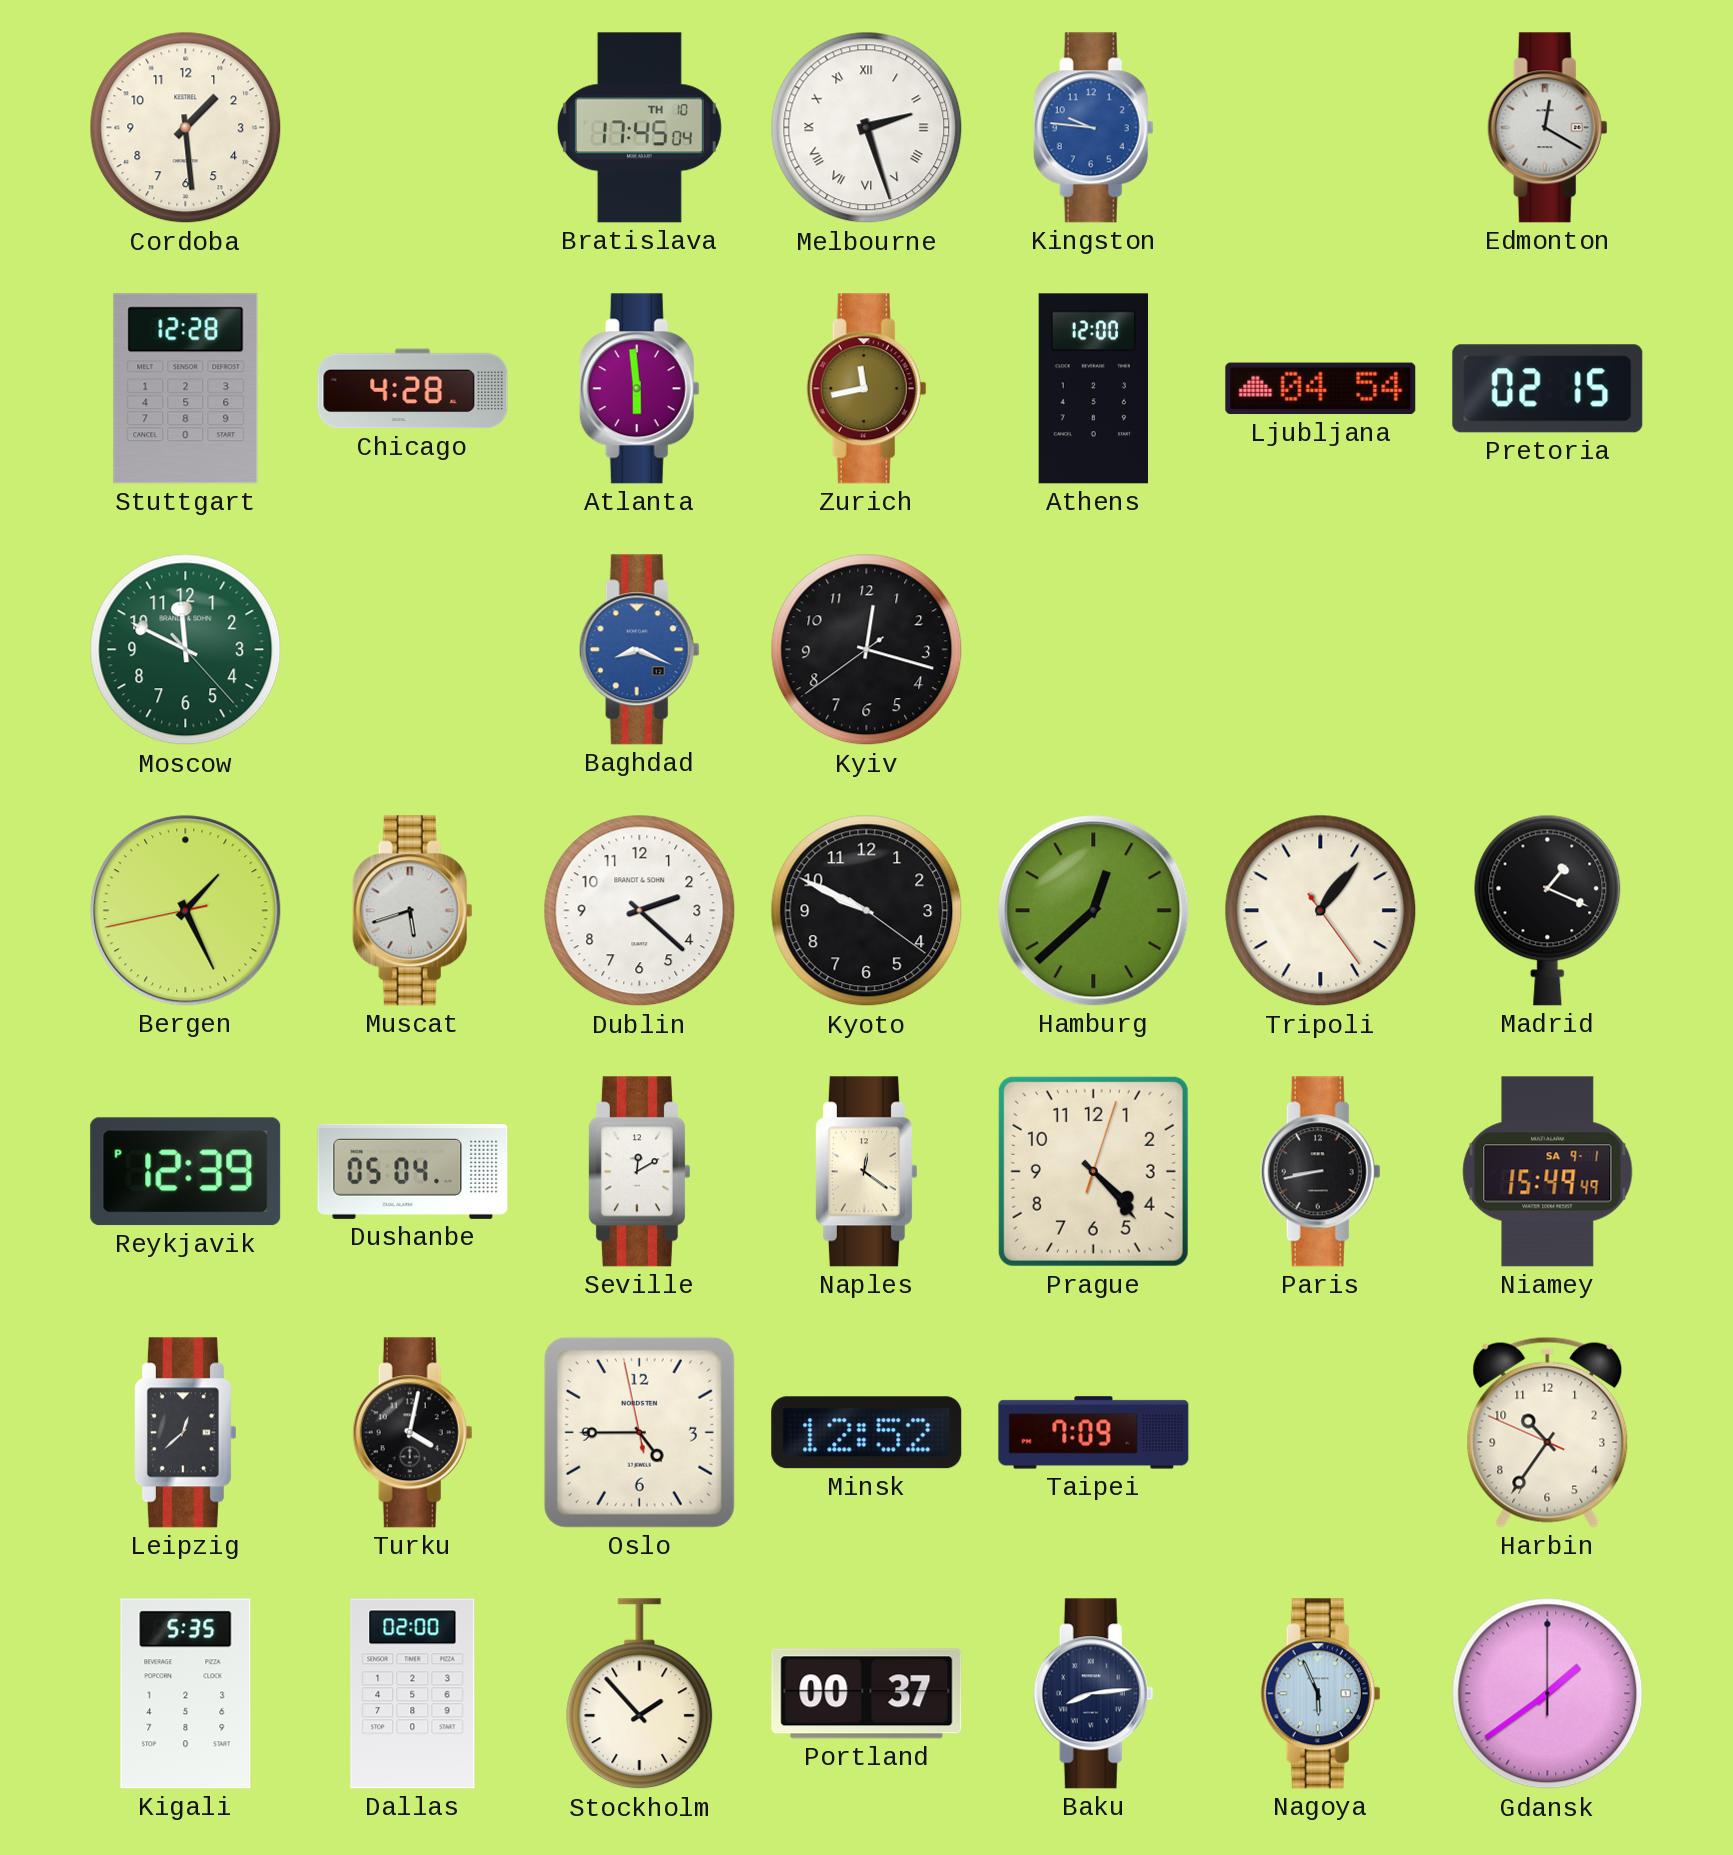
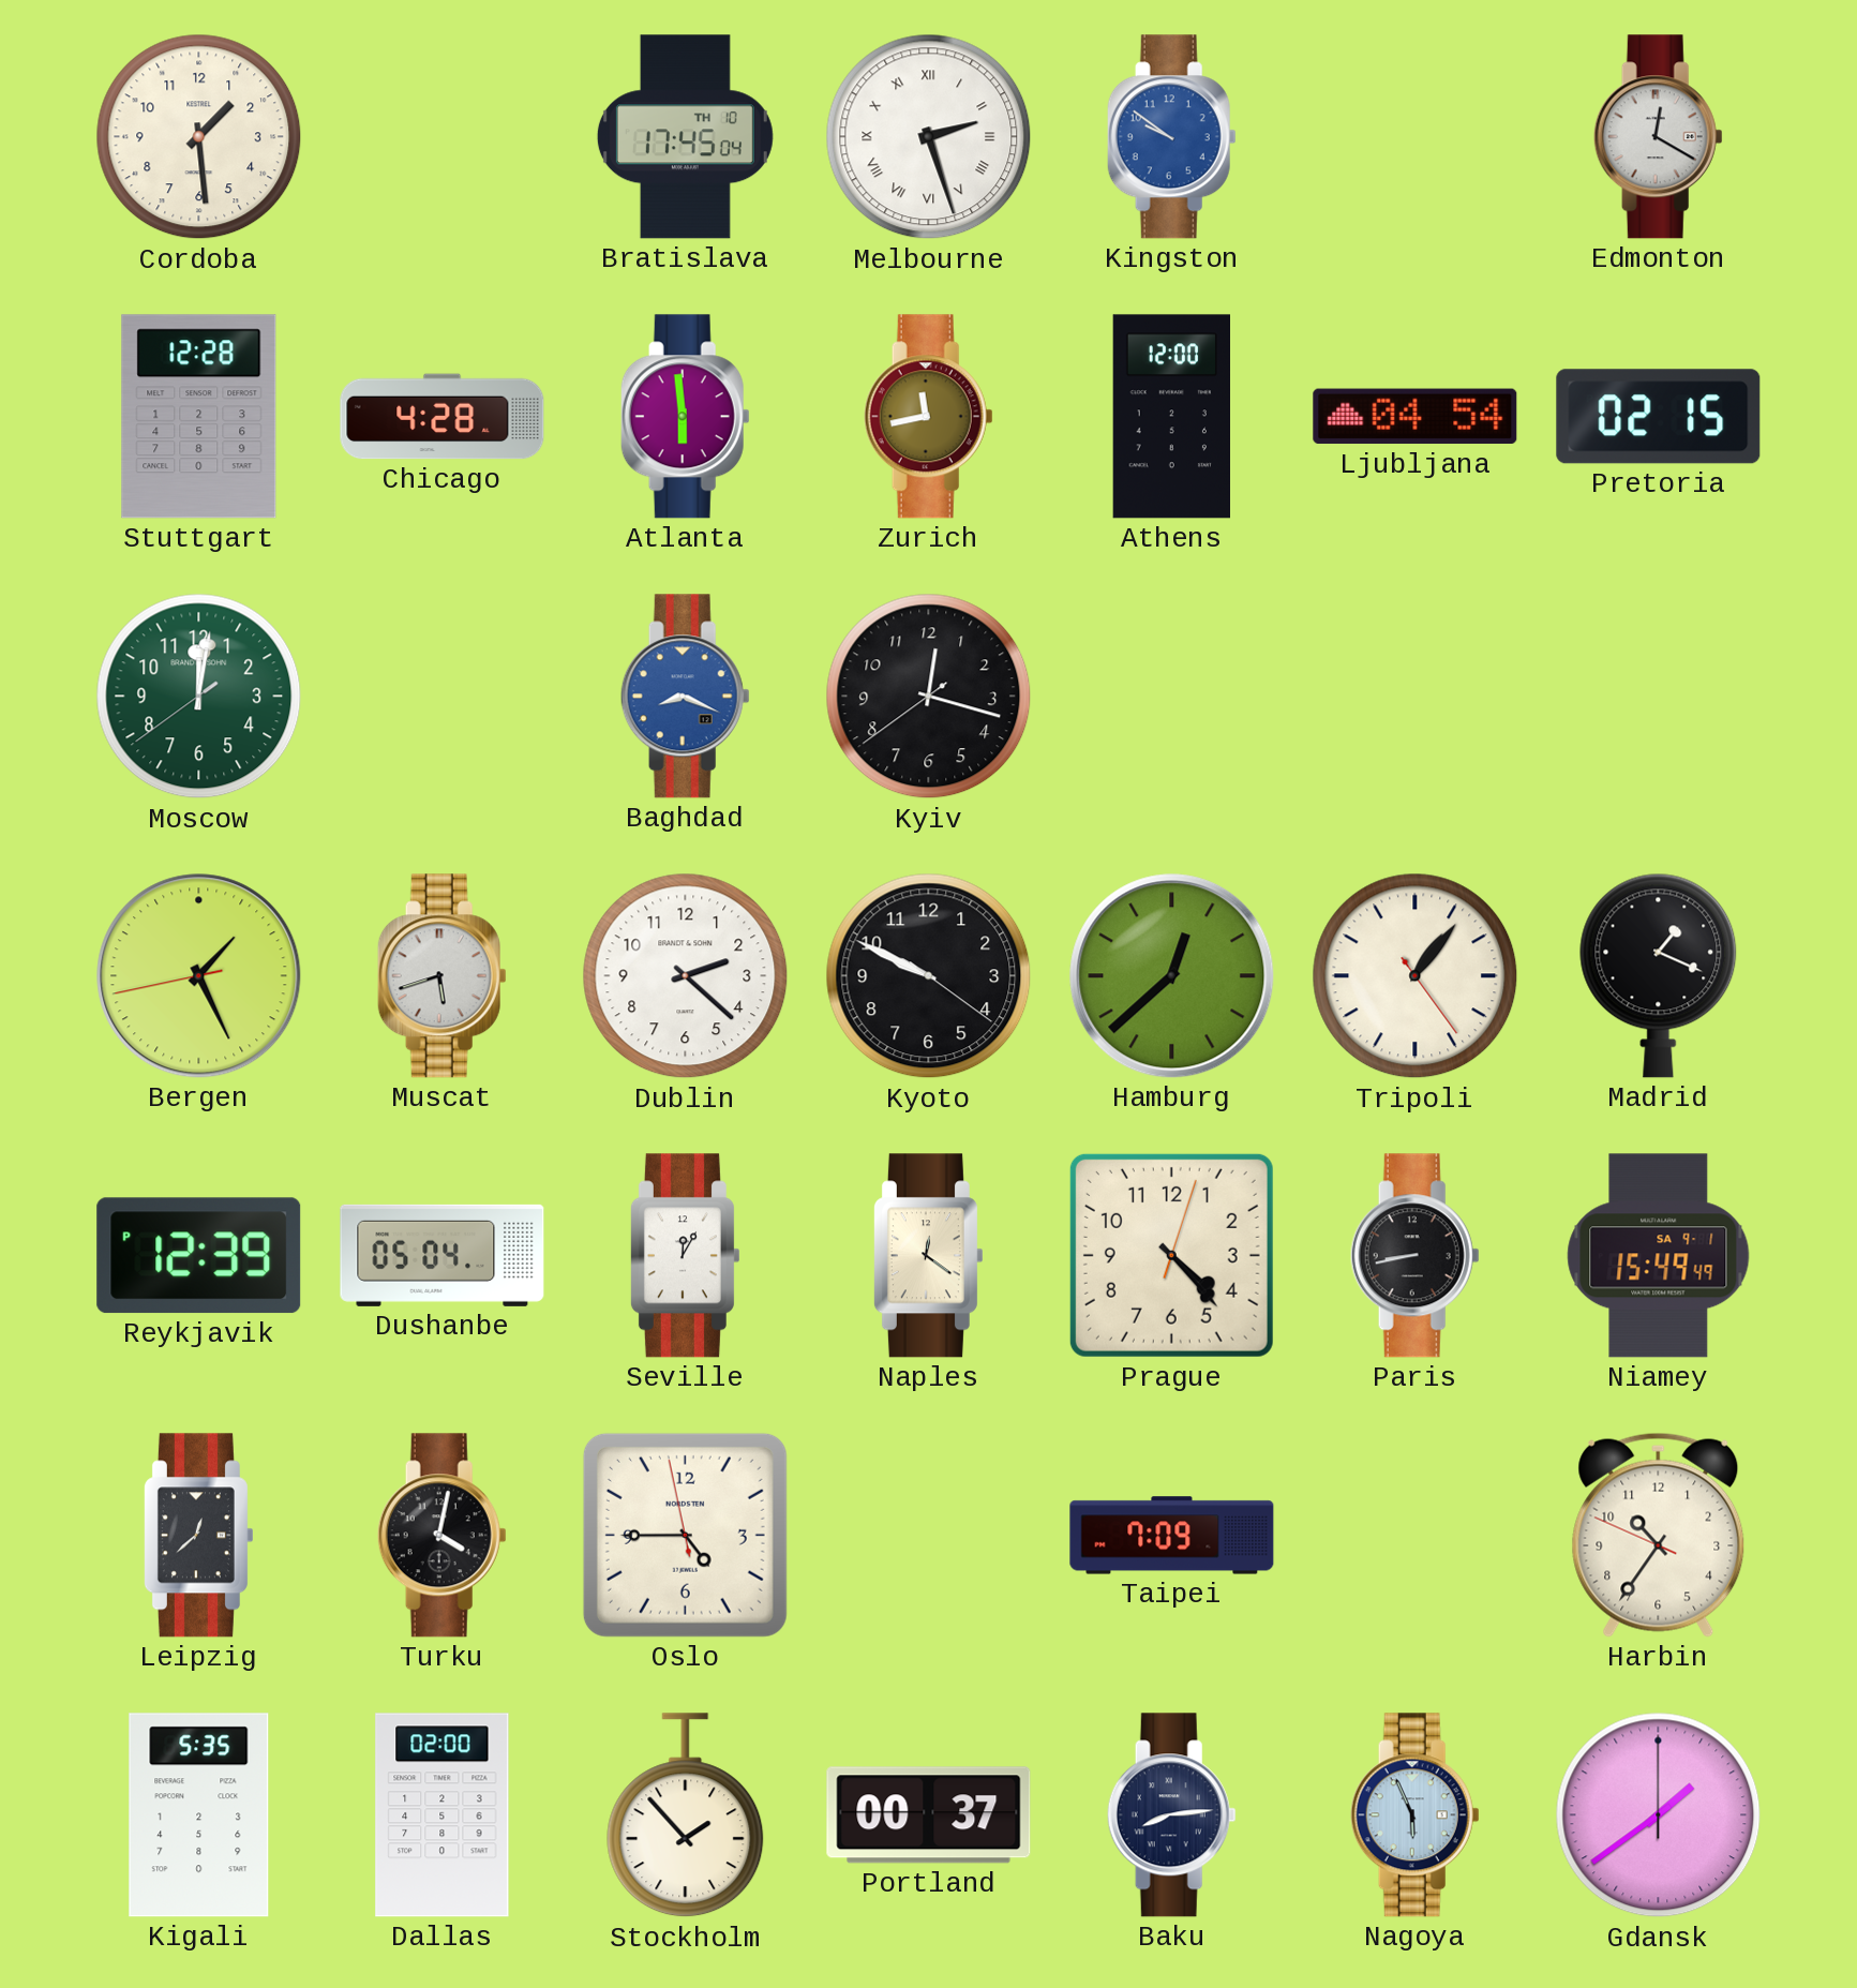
Kingston: 9:46 -> 9:51 (1171, 137)
Moscow: 11:49 -> 12:01 (199, 697)
Seville: 12:10 -> 12:05 (685, 1256)
Minsk: 12:52 -> none (867, 1433)
